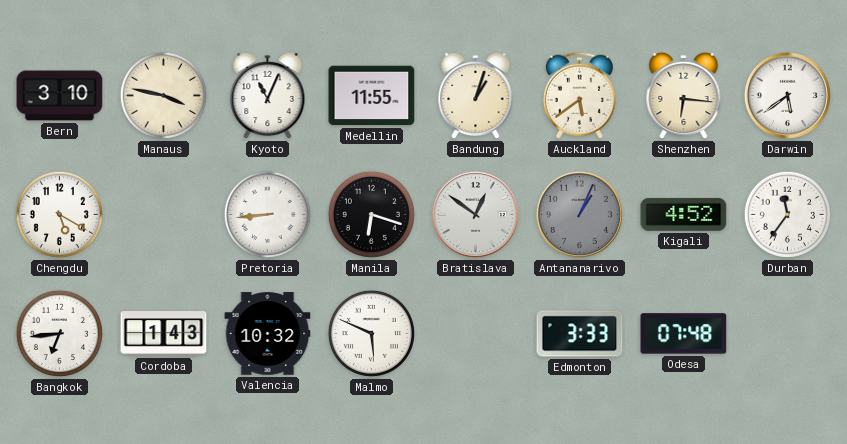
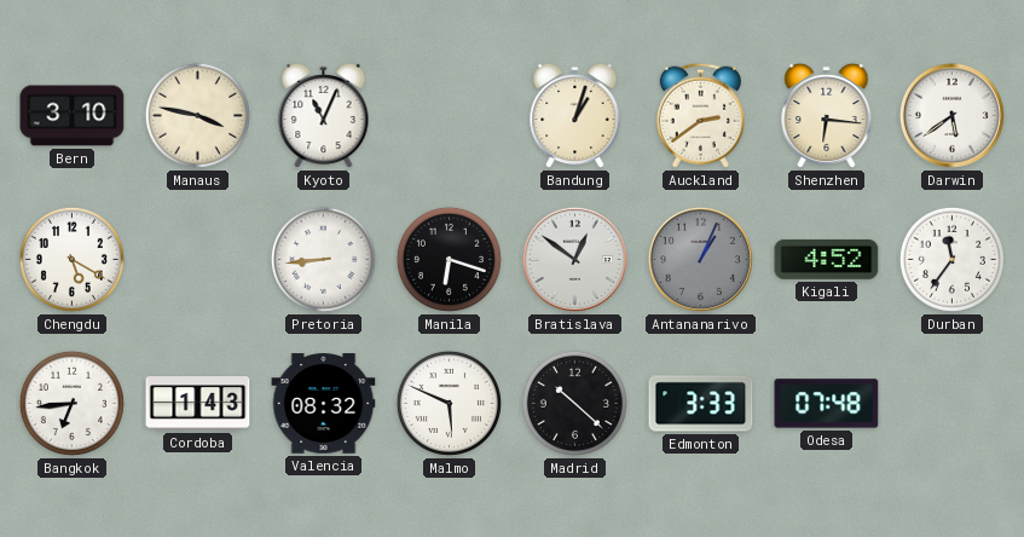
Medellin: 11:55 -> none (372, 96)
Auckland: 5:39 -> 2:39 (700, 115)
Valencia: 10:32 -> 08:32 (324, 404)
Madrid: none -> 10:22 (574, 403)
